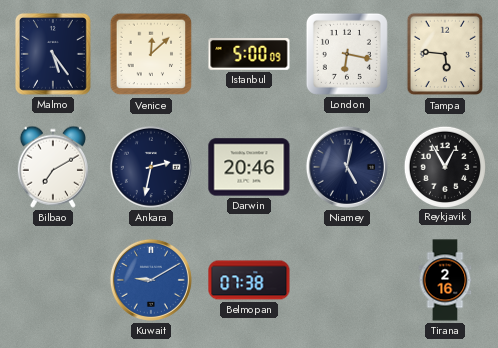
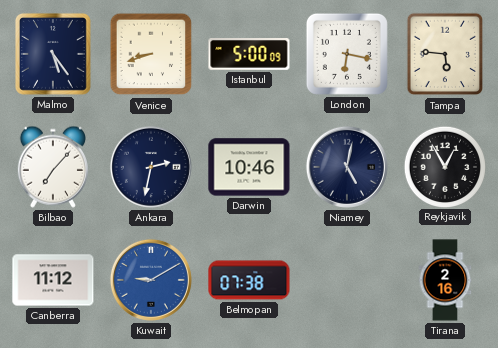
Venice: 12:08 -> 8:42 (151, 54)
Bilbao: 7:10 -> 7:07 (53, 167)
Darwin: 20:46 -> 10:46 (249, 167)
Canberra: none -> 11:12 (53, 280)
